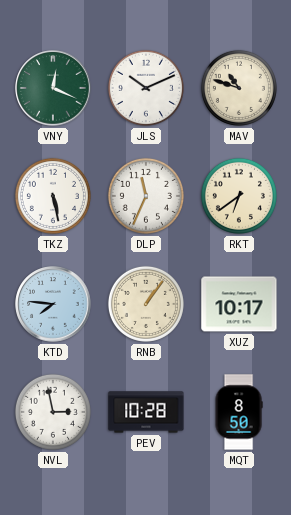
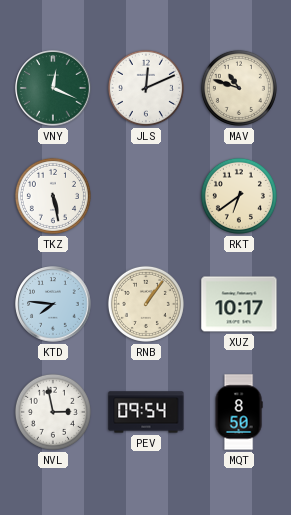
JLS: 10:11 -> 12:11 (146, 88)
DLP: 11:34 -> none (146, 196)
PEV: 10:28 -> 09:54 (146, 412)
